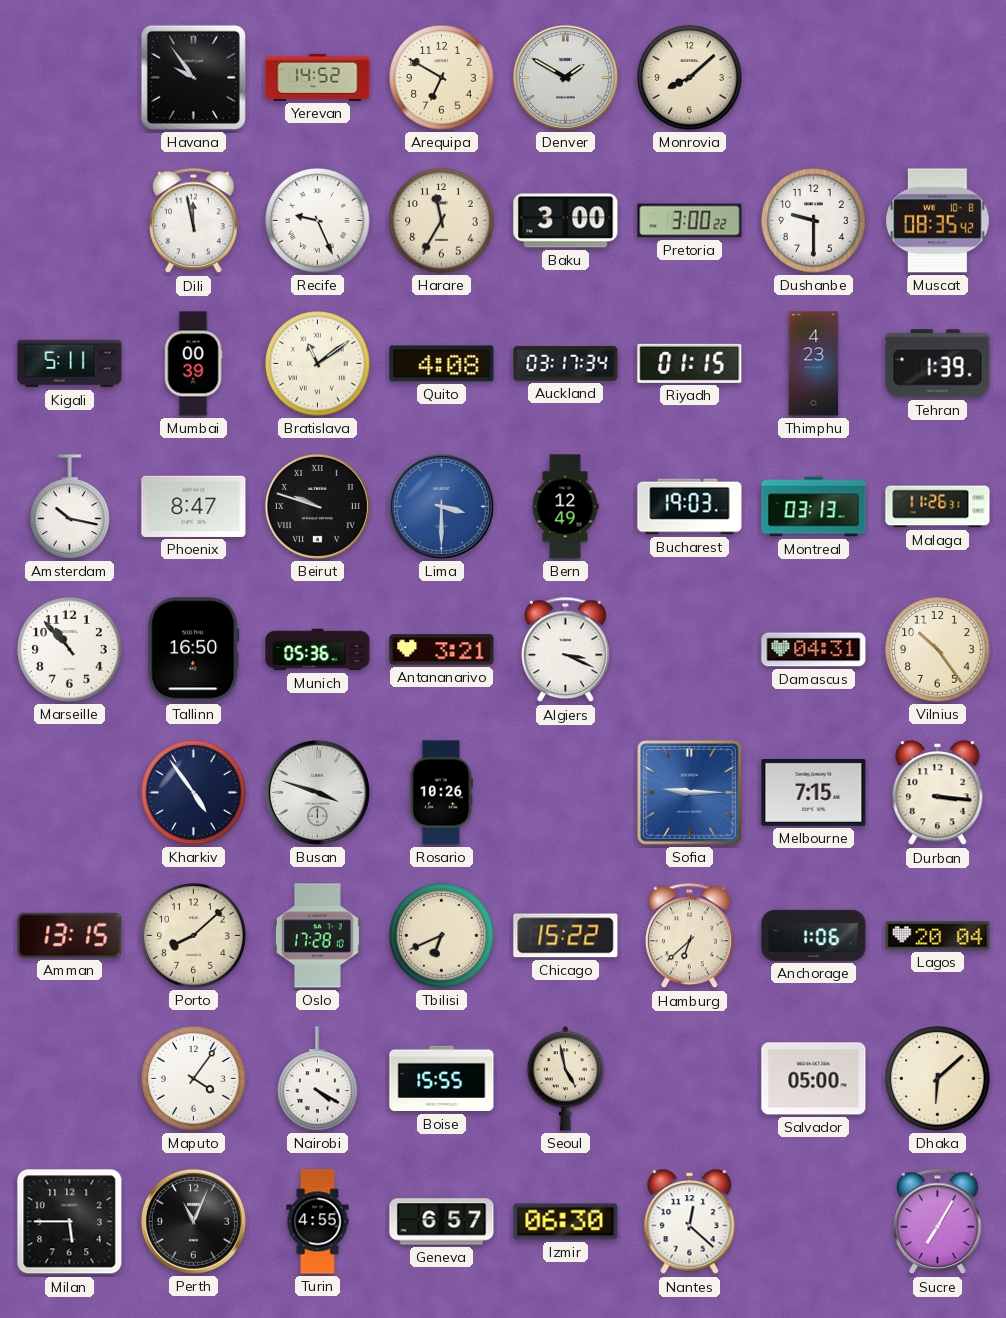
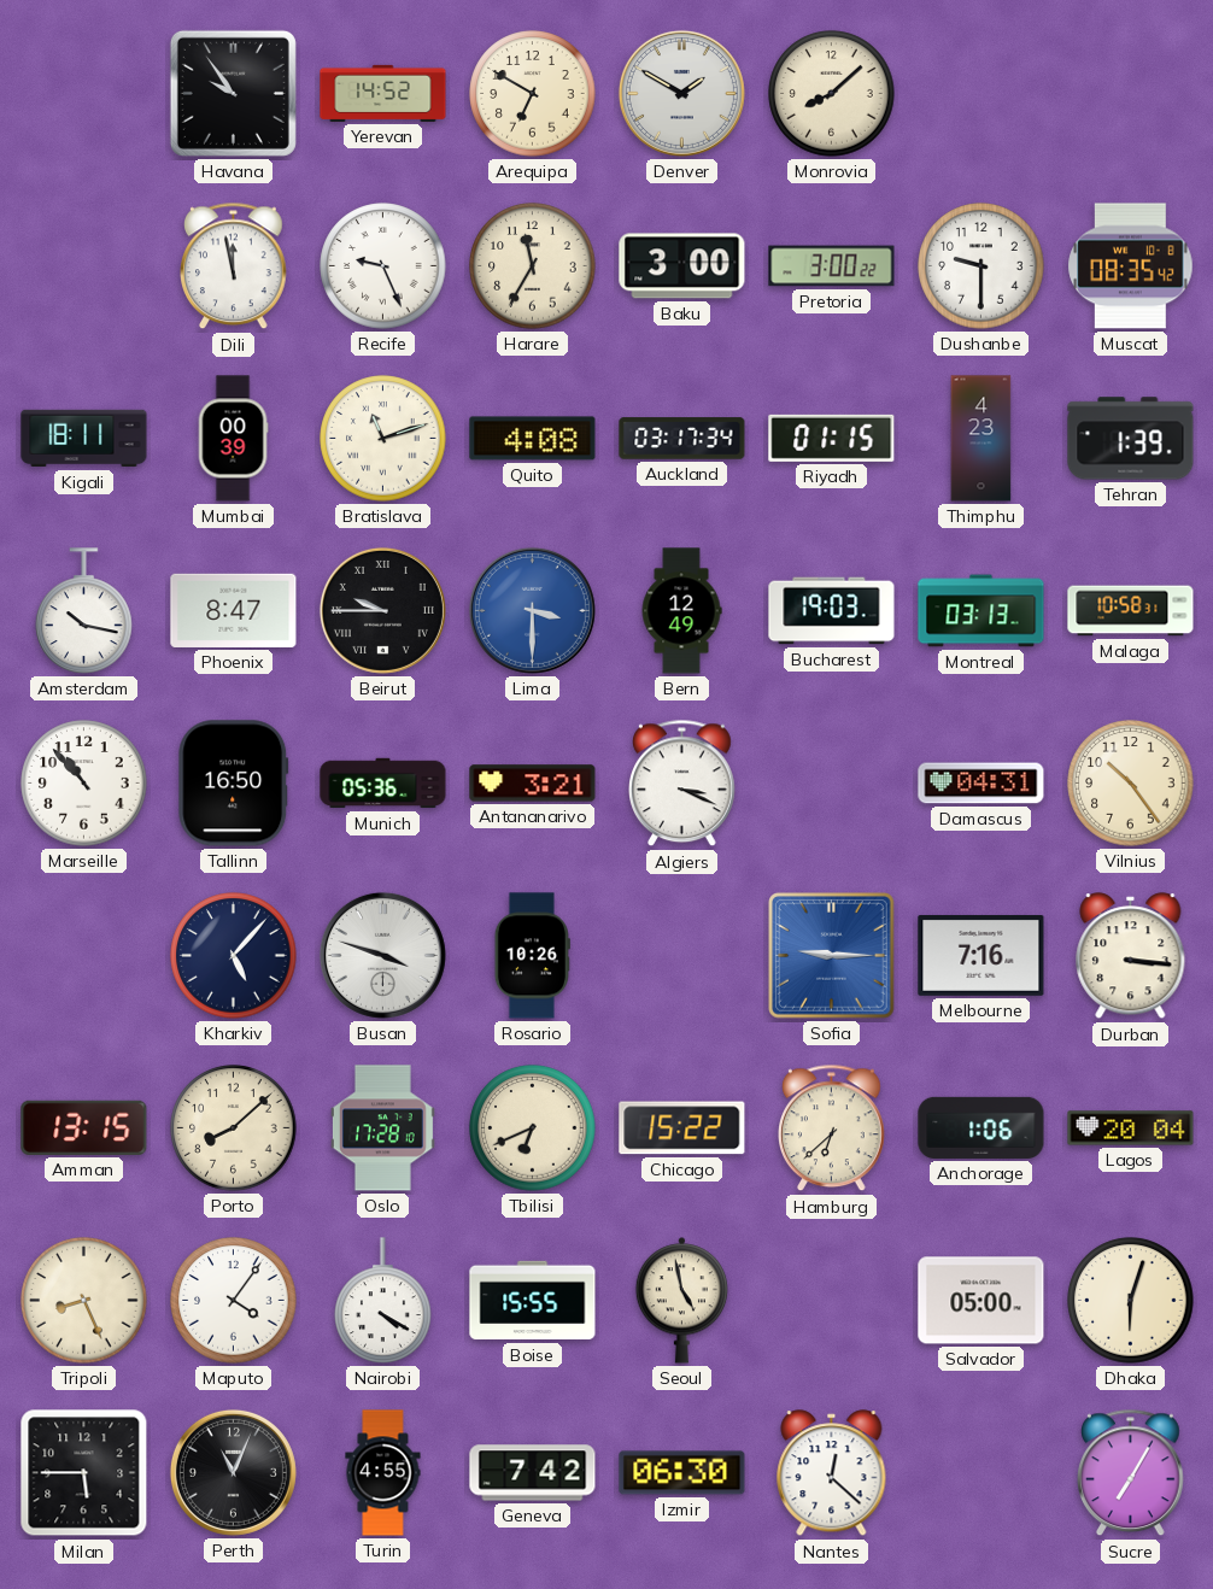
Kigali: 5:11 -> 18:11 (84, 439)
Bratislava: 11:09 -> 11:12 (383, 439)
Beirut: 9:48 -> 9:45 (382, 610)
Malaga: 11:26 -> 10:58 (1131, 611)
Kharkiv: 4:54 -> 5:07 (234, 956)
Melbourne: 7:15 -> 7:16 (981, 955)
Tripoli: none -> 8:26 (84, 1301)
Dhaka: 6:08 -> 6:03 (1131, 1301)
Geneva: 6:57 -> 7:42 (533, 1473)
